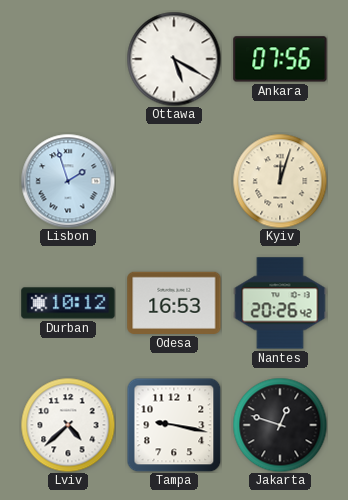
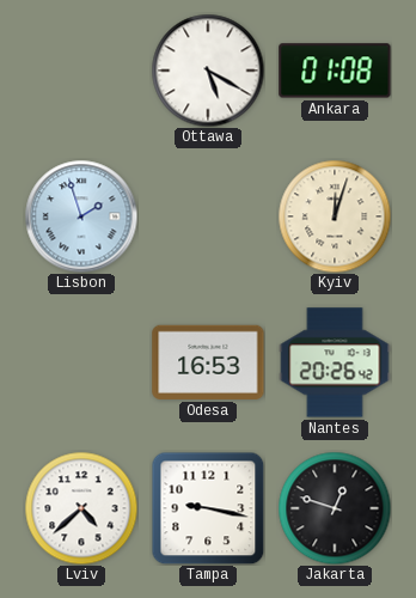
Ankara: 07:56 -> 01:08 (335, 71)
Durban: 10:12 -> none (68, 303)
